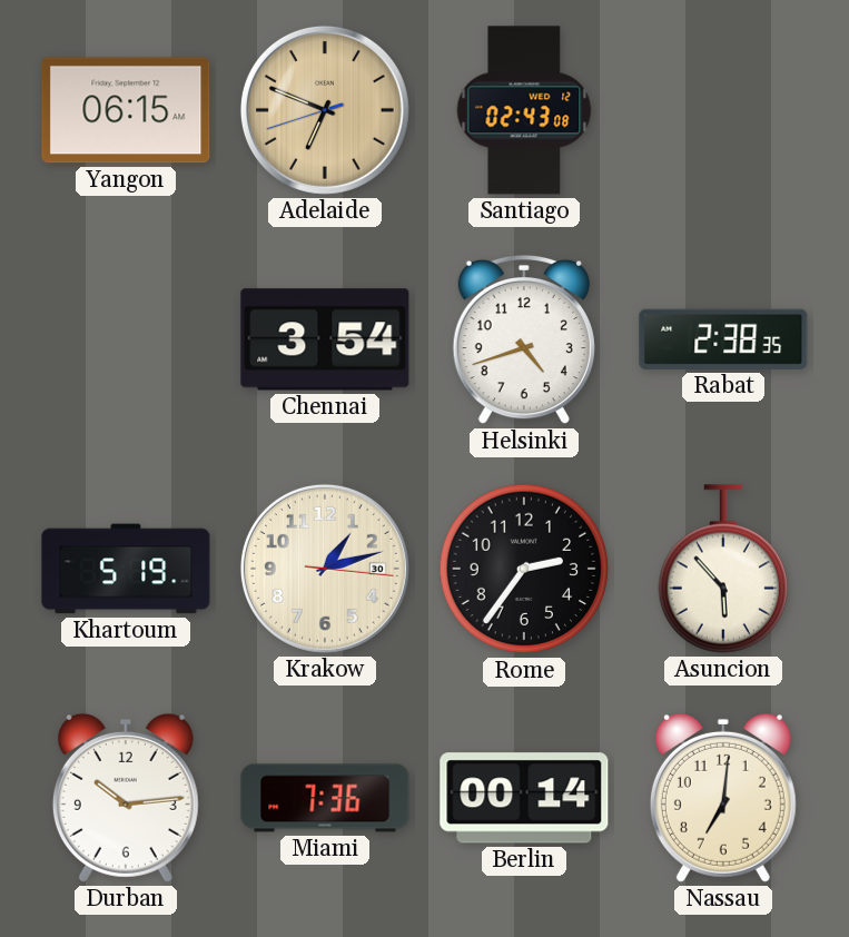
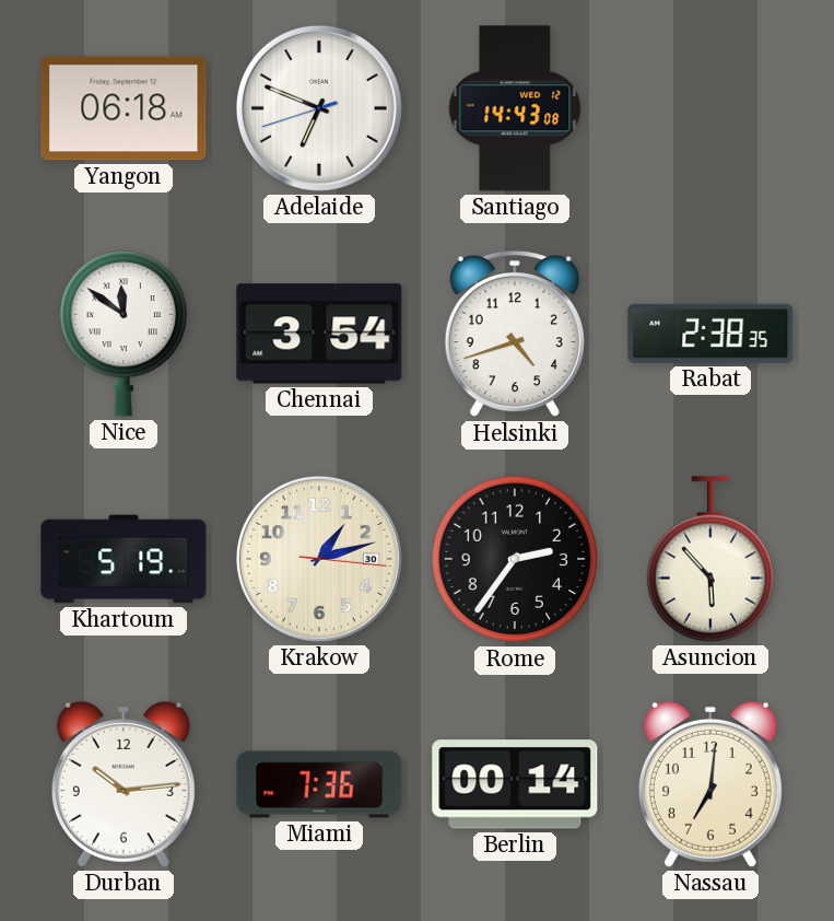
Yangon: 06:15 -> 06:18 (124, 108)
Adelaide dial: champagne -> white (319, 108)
Santiago: 02:43 -> 14:43 (515, 108)
Nice: none -> 11:51 (122, 334)
